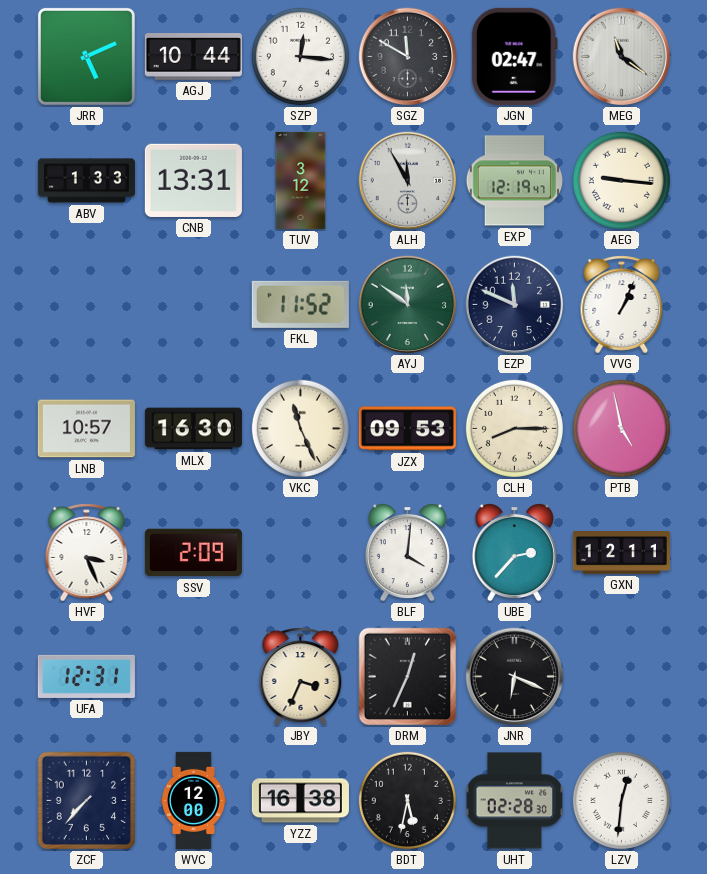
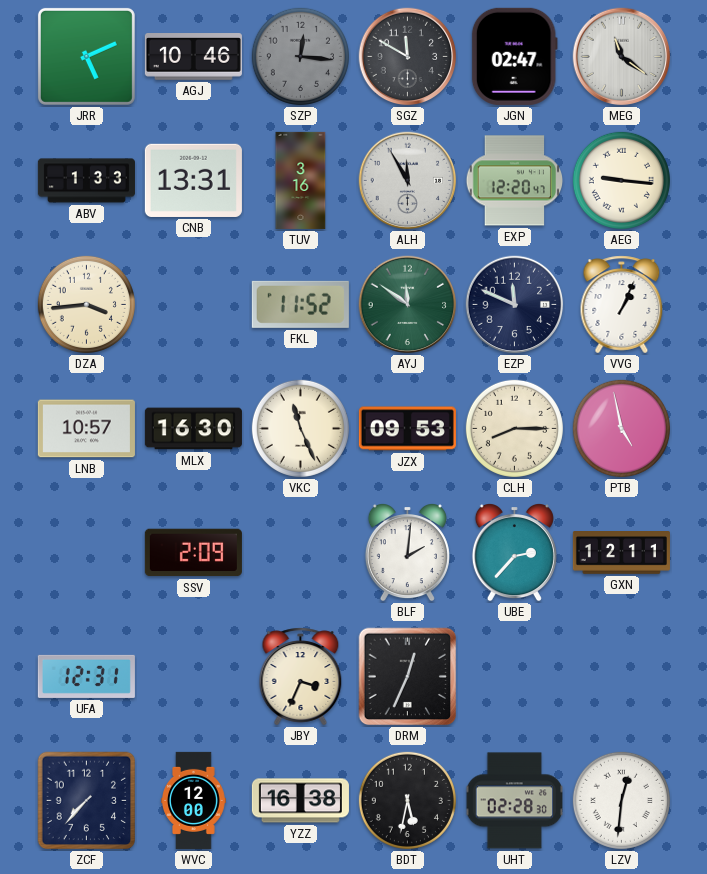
AGJ: 10:44 -> 10:46 (193, 57)
SZP dial: white -> grey (300, 56)
TUV: 3:12 -> 3:16 (301, 180)
EXP: 12:19 -> 12:20 (514, 181)
DZA: none -> 3:44 (86, 304)
HVF: 3:26 -> none (87, 553)
BLF: 4:01 -> 2:01 (407, 553)
JNR: 6:19 -> none (515, 677)
